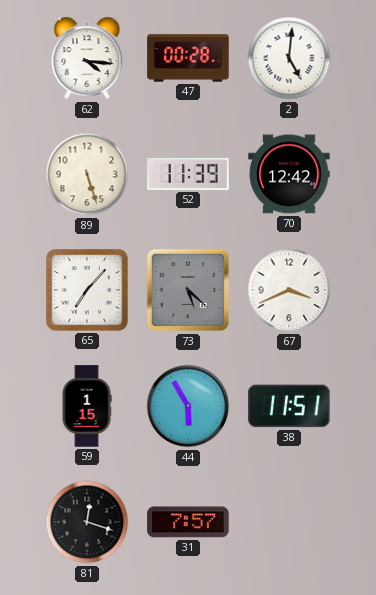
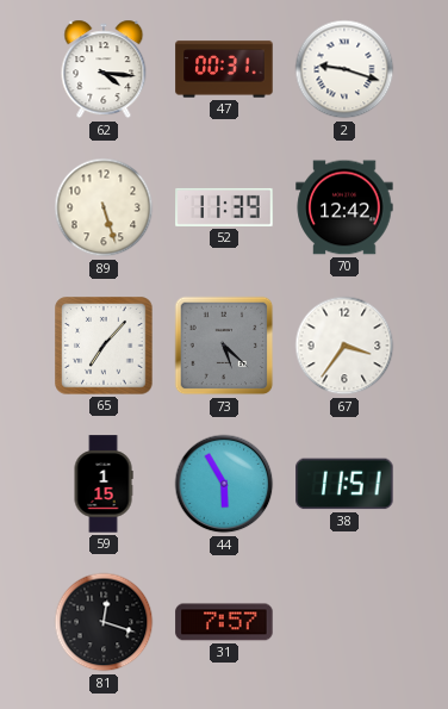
47: 00:28 -> 00:31 (224, 69)
2: 5:01 -> 9:18 (344, 69)
67: 3:41 -> 3:36 (344, 346)
